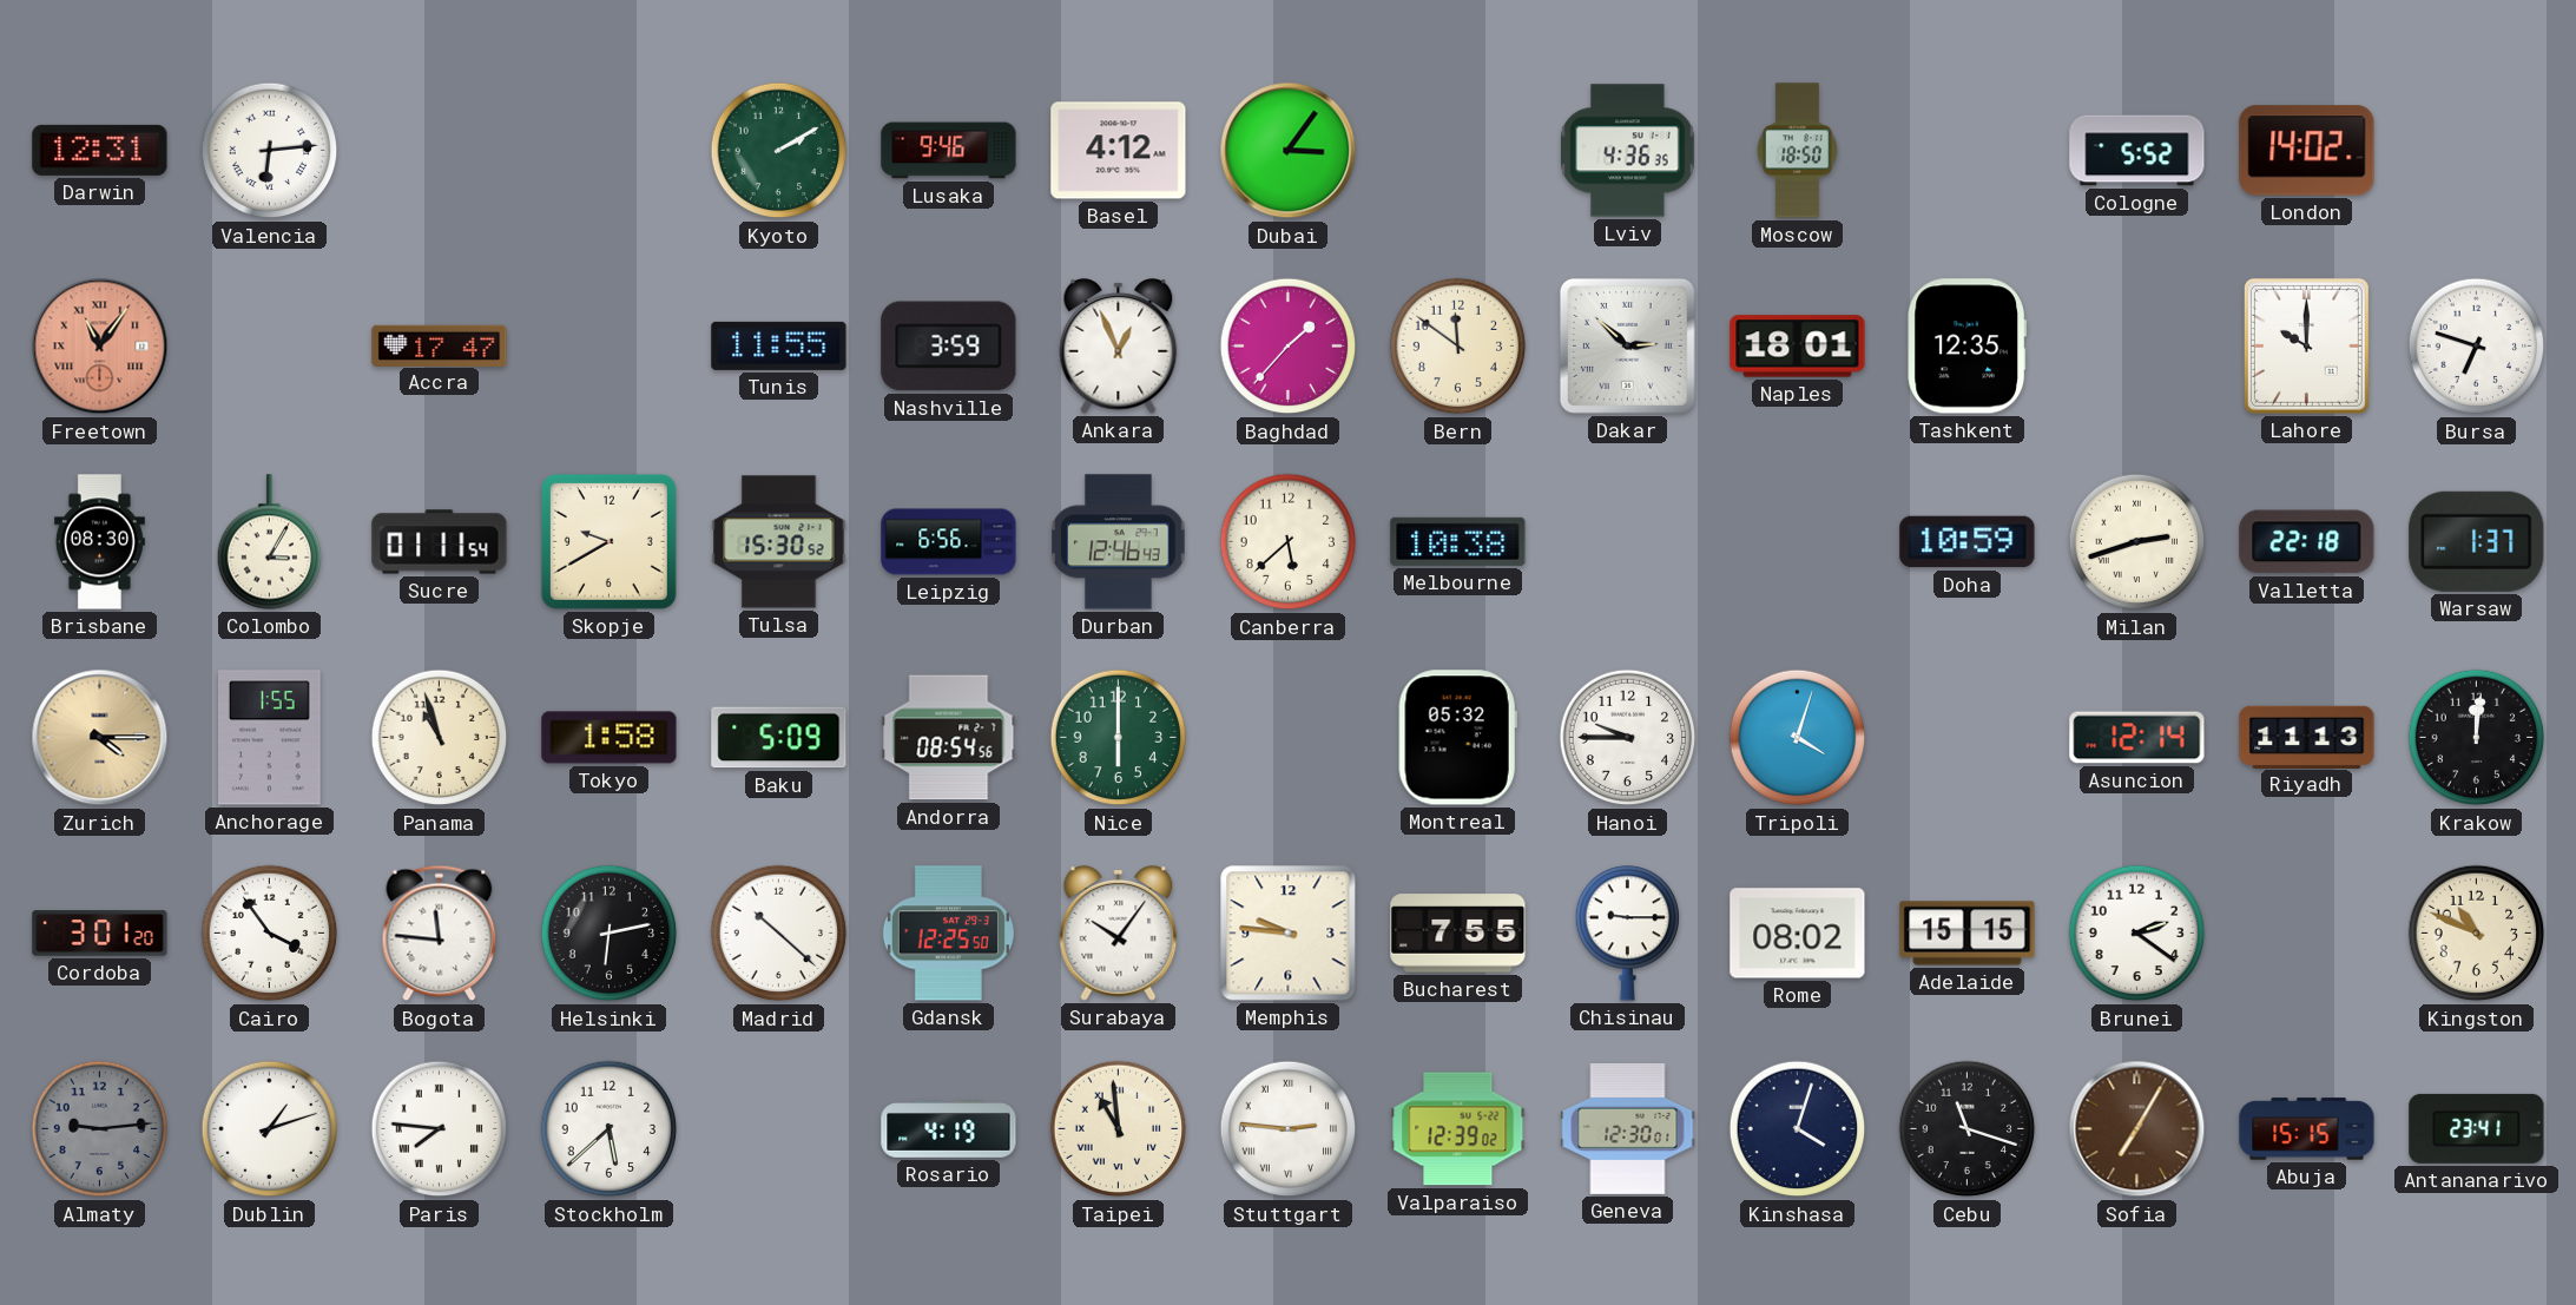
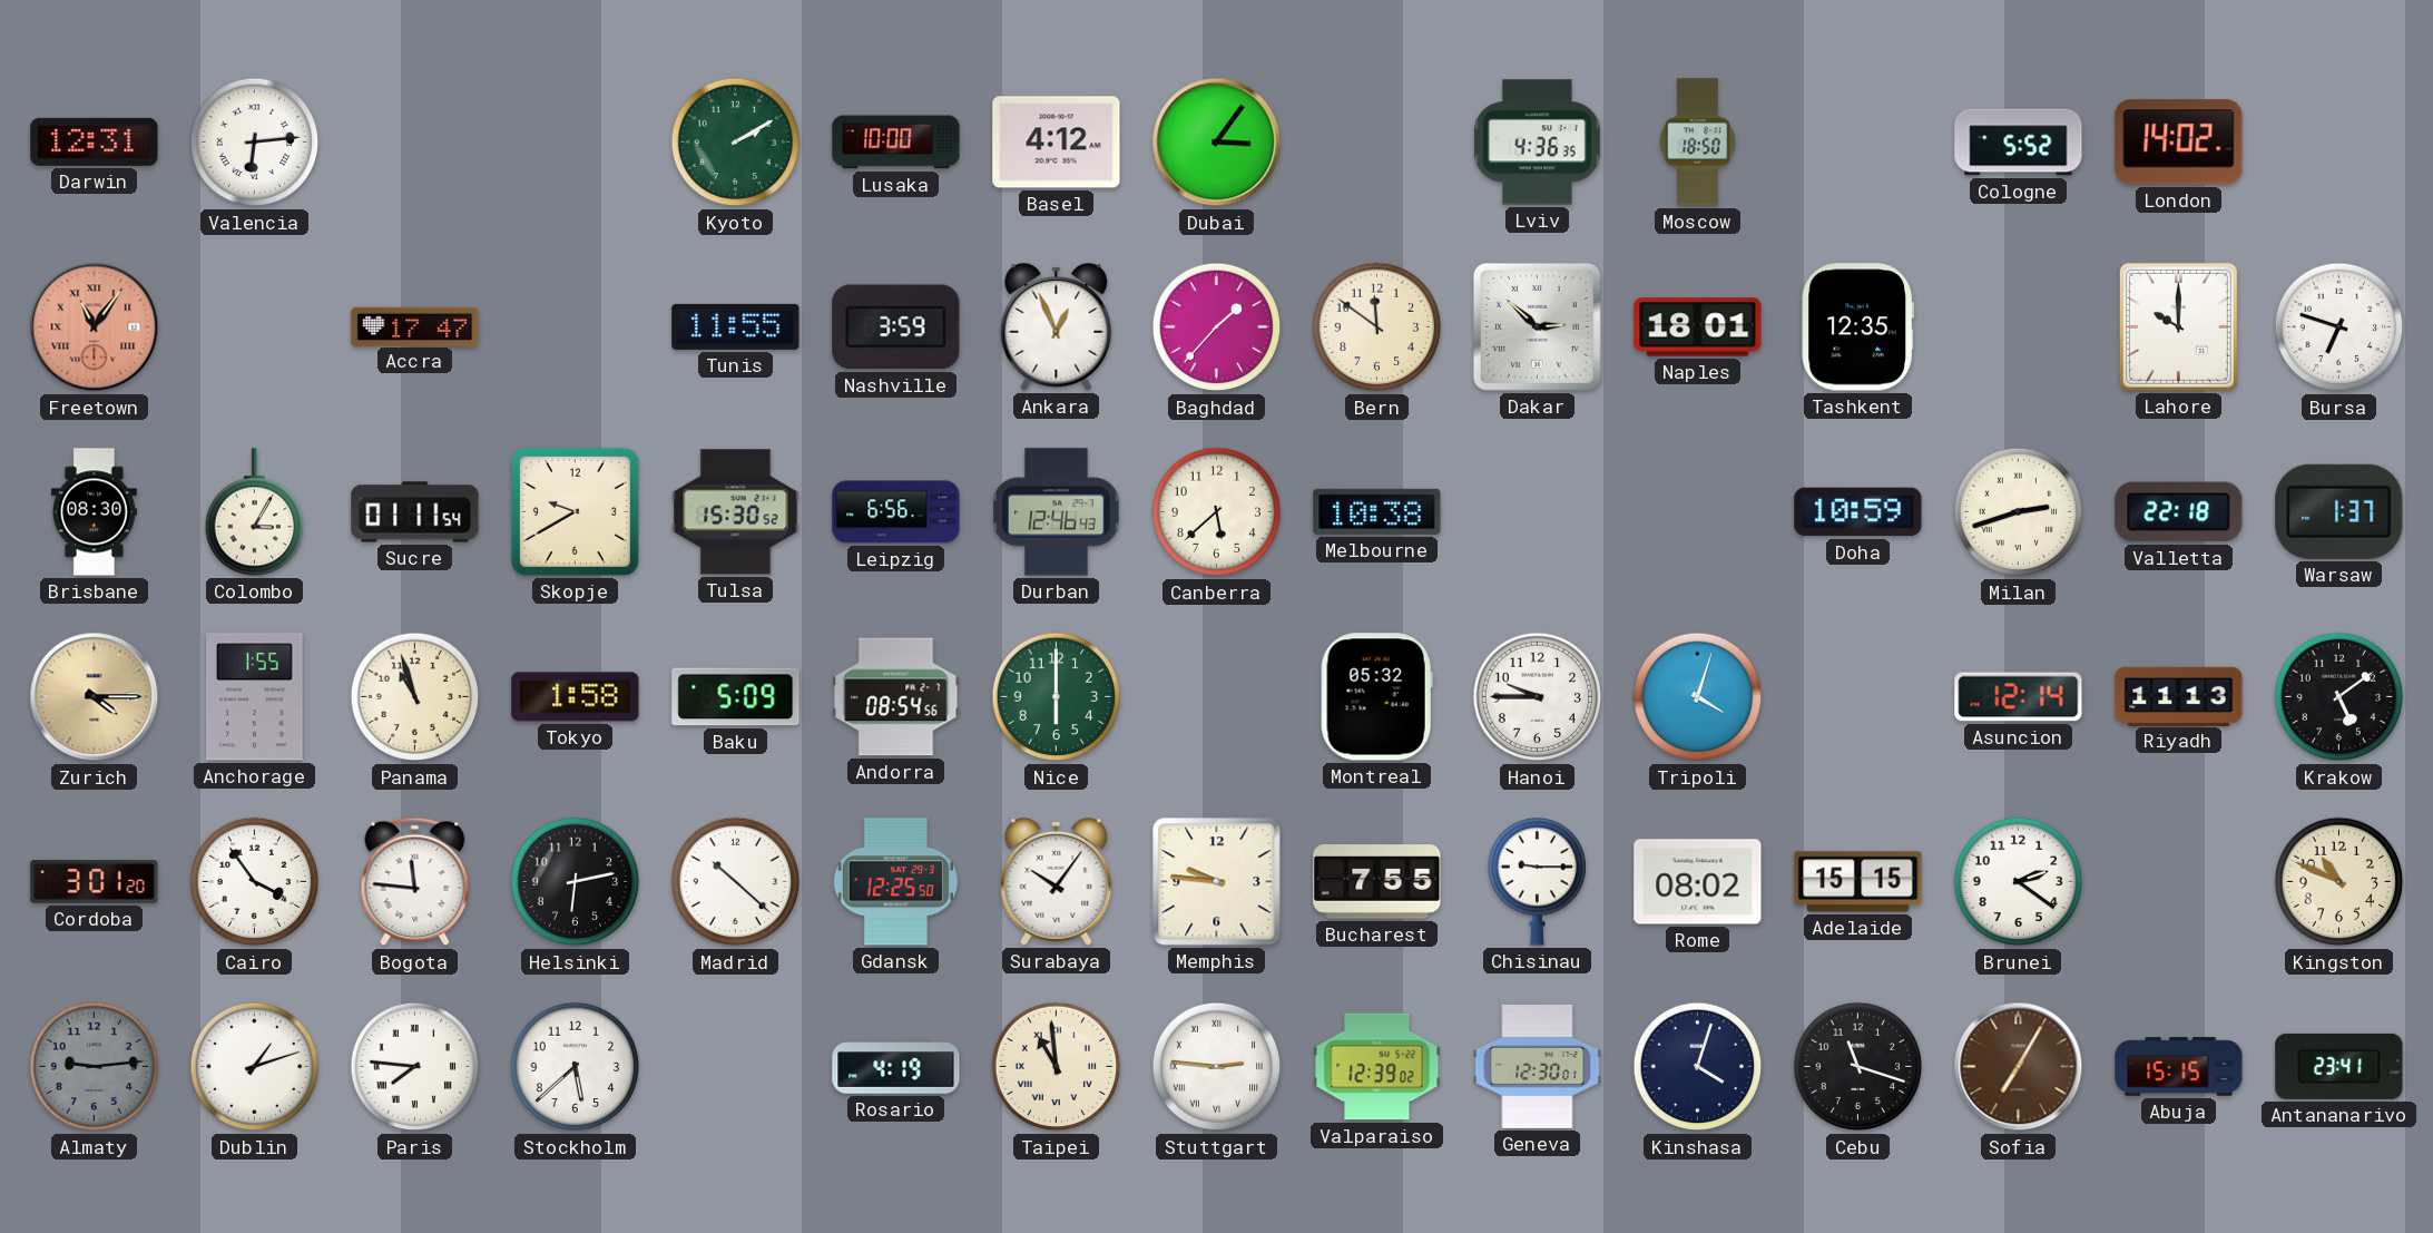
Lusaka: 9:46 -> 10:00 (896, 143)
Krakow: 12:01 -> 5:09 (2339, 697)
